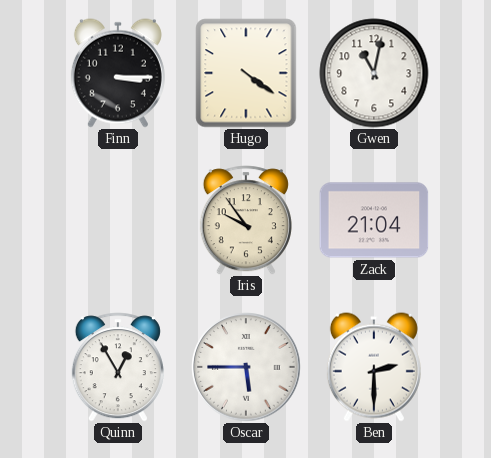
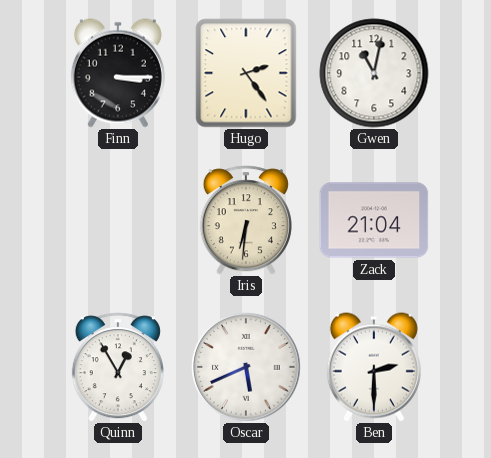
Hugo: 4:21 -> 2:24 (246, 73)
Iris: 9:54 -> 6:31 (246, 220)
Oscar: 5:45 -> 5:41 (246, 367)
